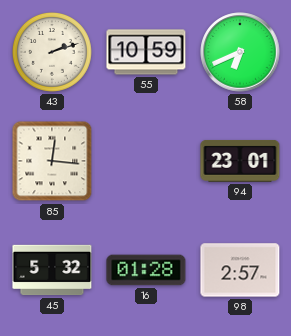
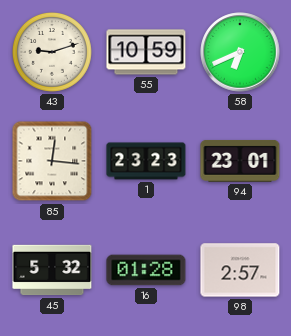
43: 2:12 -> 9:12 (52, 52)
1: none -> 23:23 (146, 161)
